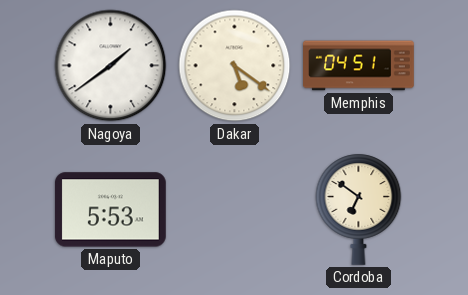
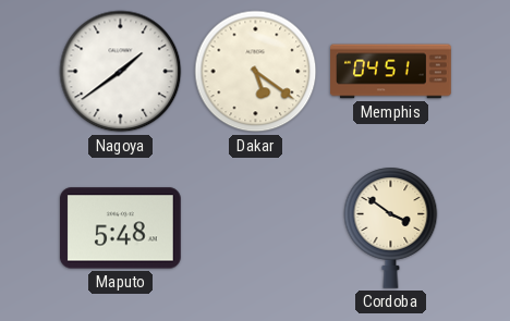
Maputo: 5:53 -> 5:48 (120, 229)
Cordoba: 6:51 -> 3:51 (391, 227)
